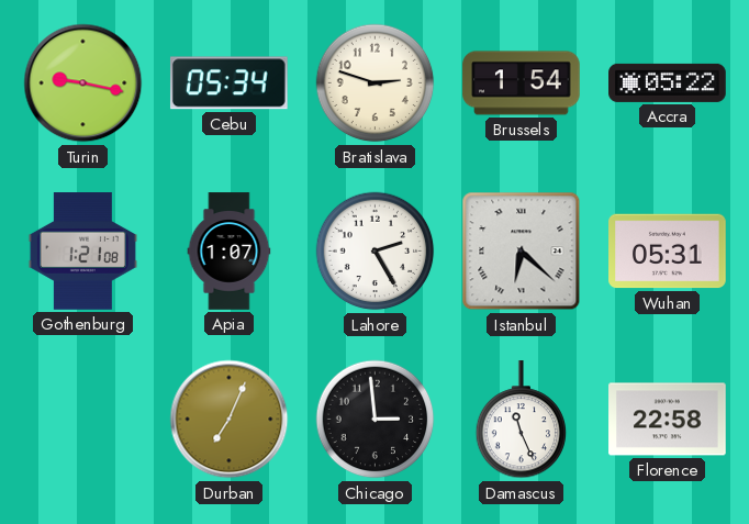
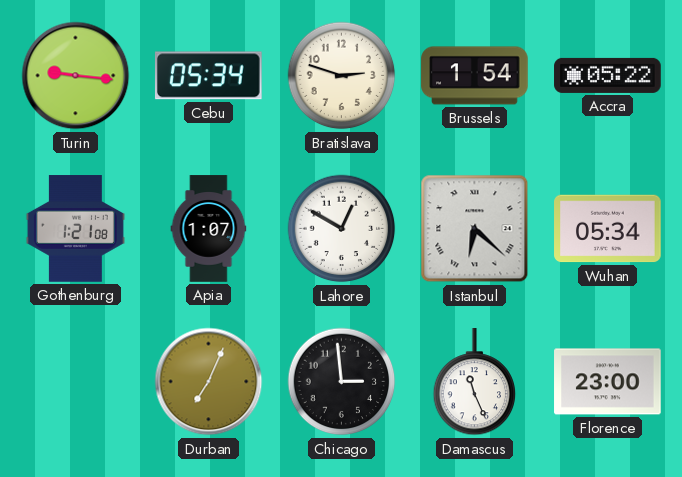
Turin: 9:17 -> 9:16 (76, 76)
Lahore: 2:25 -> 12:50 (342, 229)
Wuhan: 05:31 -> 05:34 (608, 229)
Florence: 22:58 -> 23:00 (608, 382)
